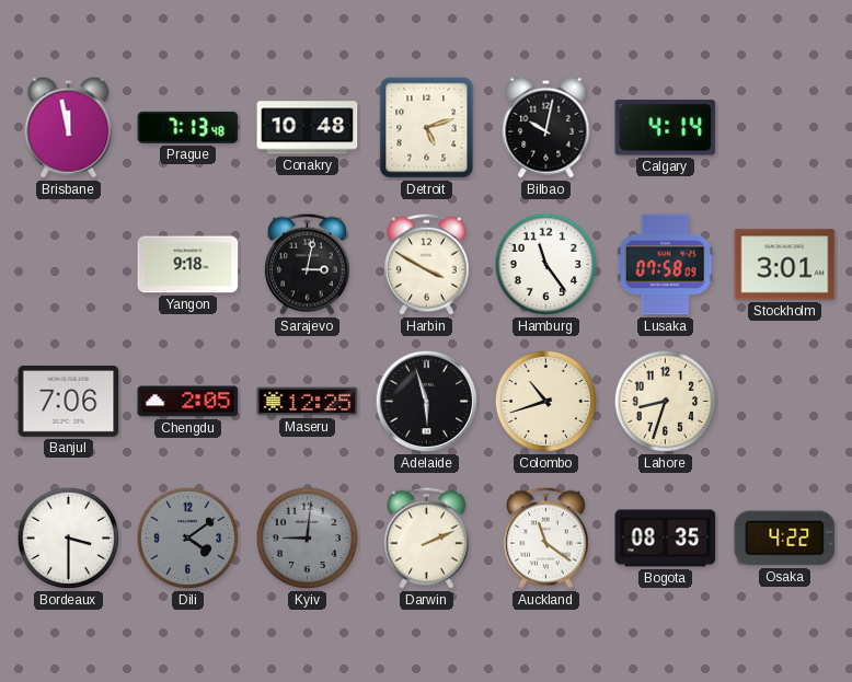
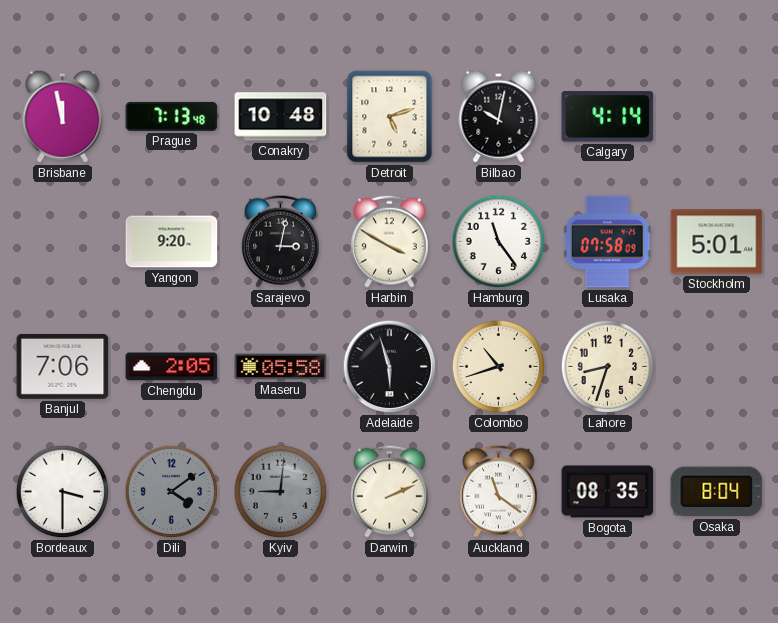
Yangon: 9:18 -> 9:20 (172, 242)
Stockholm: 3:01 -> 5:01 (717, 242)
Maseru: 12:25 -> 05:58 (281, 367)
Osaka: 4:22 -> 8:04 (717, 492)
